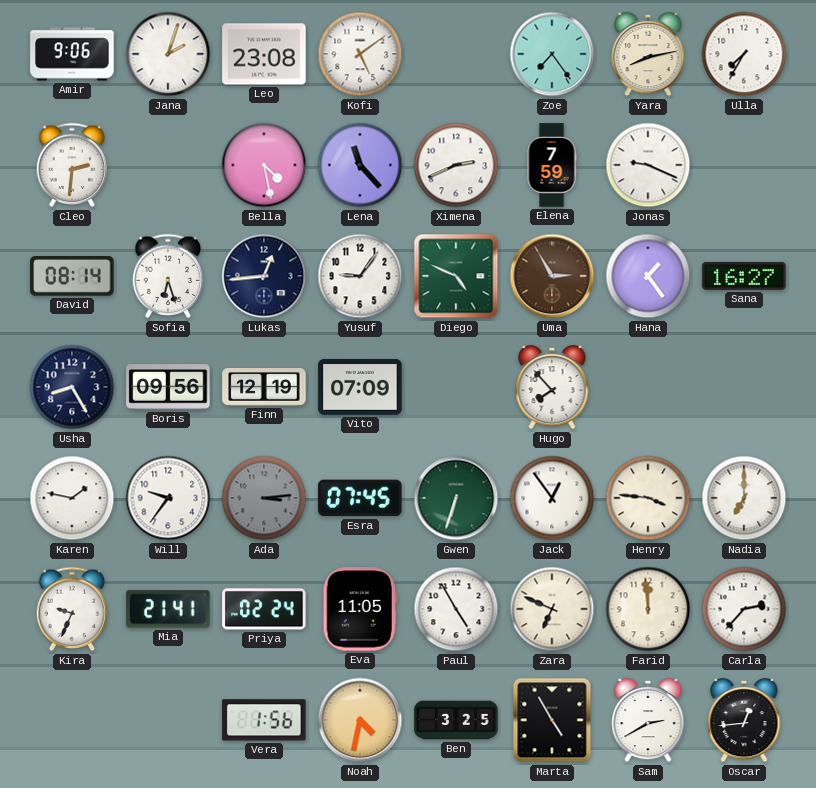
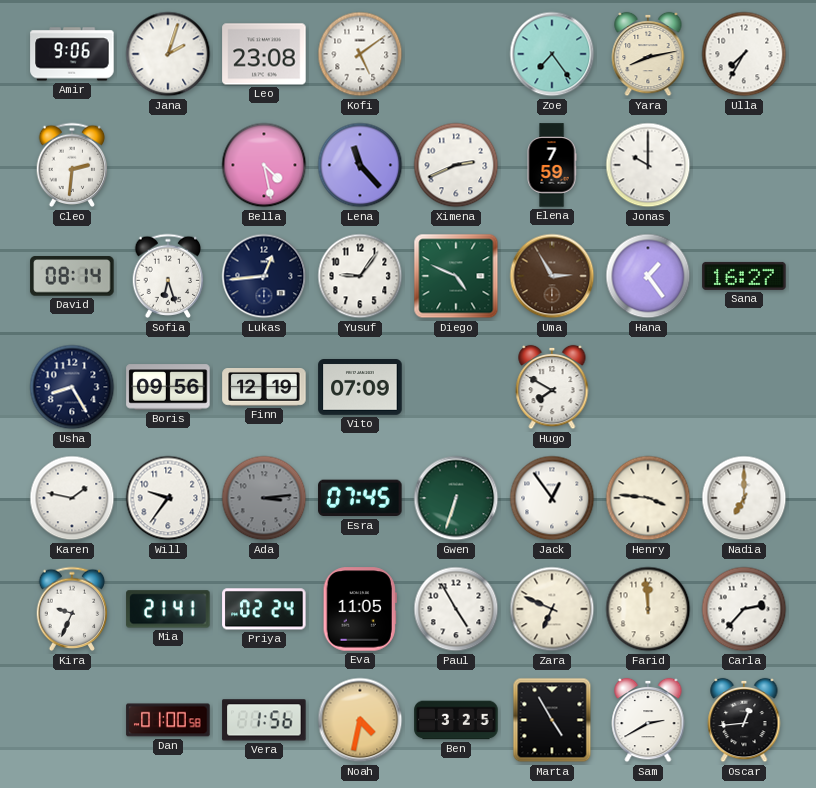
Jonas: 9:19 -> 10:00 (648, 165)
Hugo: 7:53 -> 7:50 (552, 387)
Dan: none -> 01:00 (168, 720)
